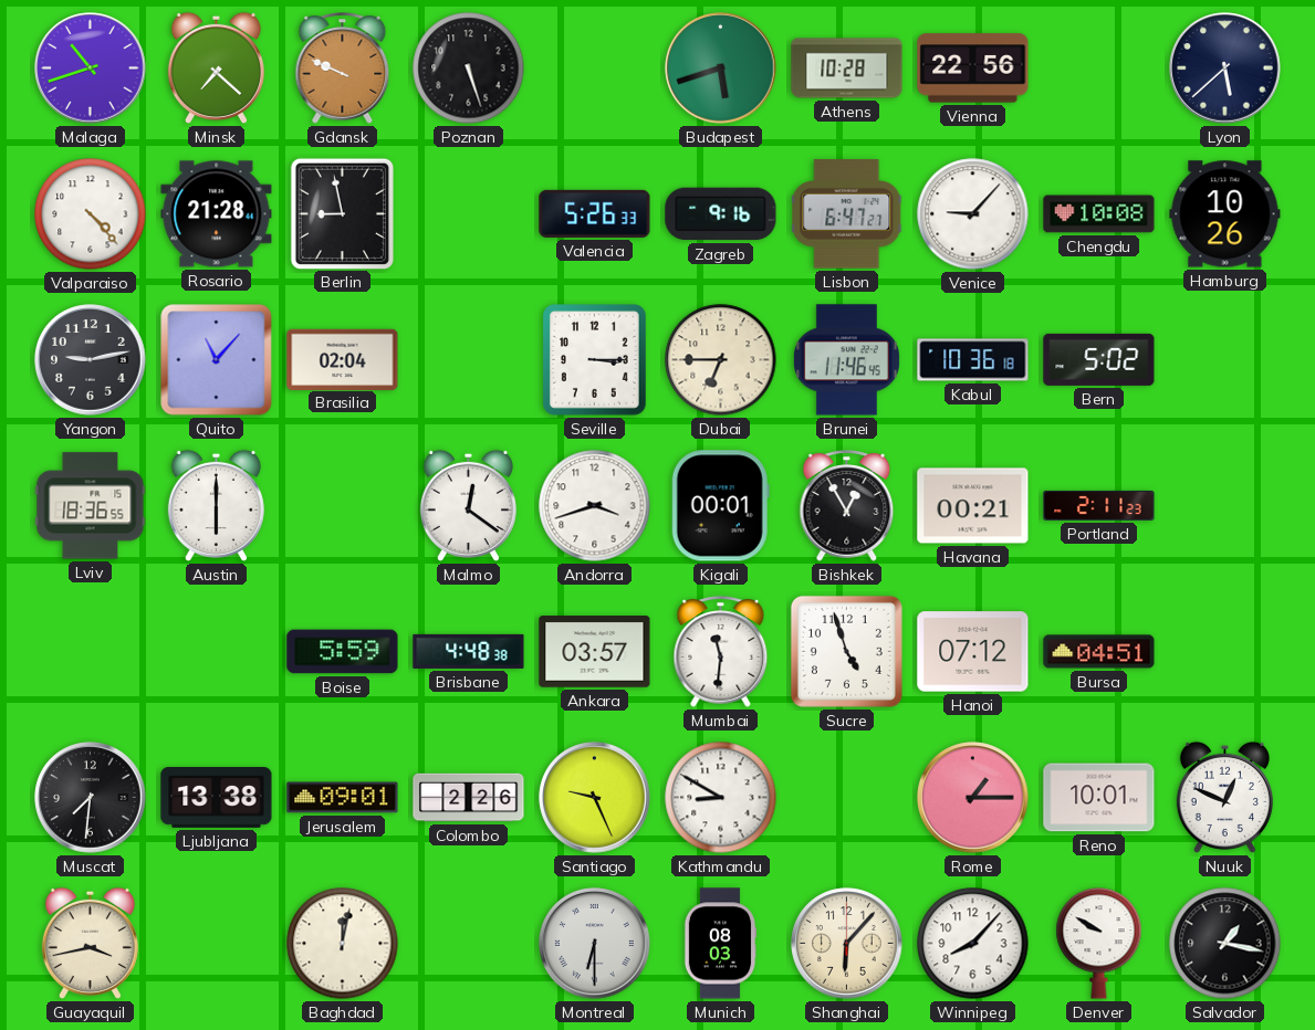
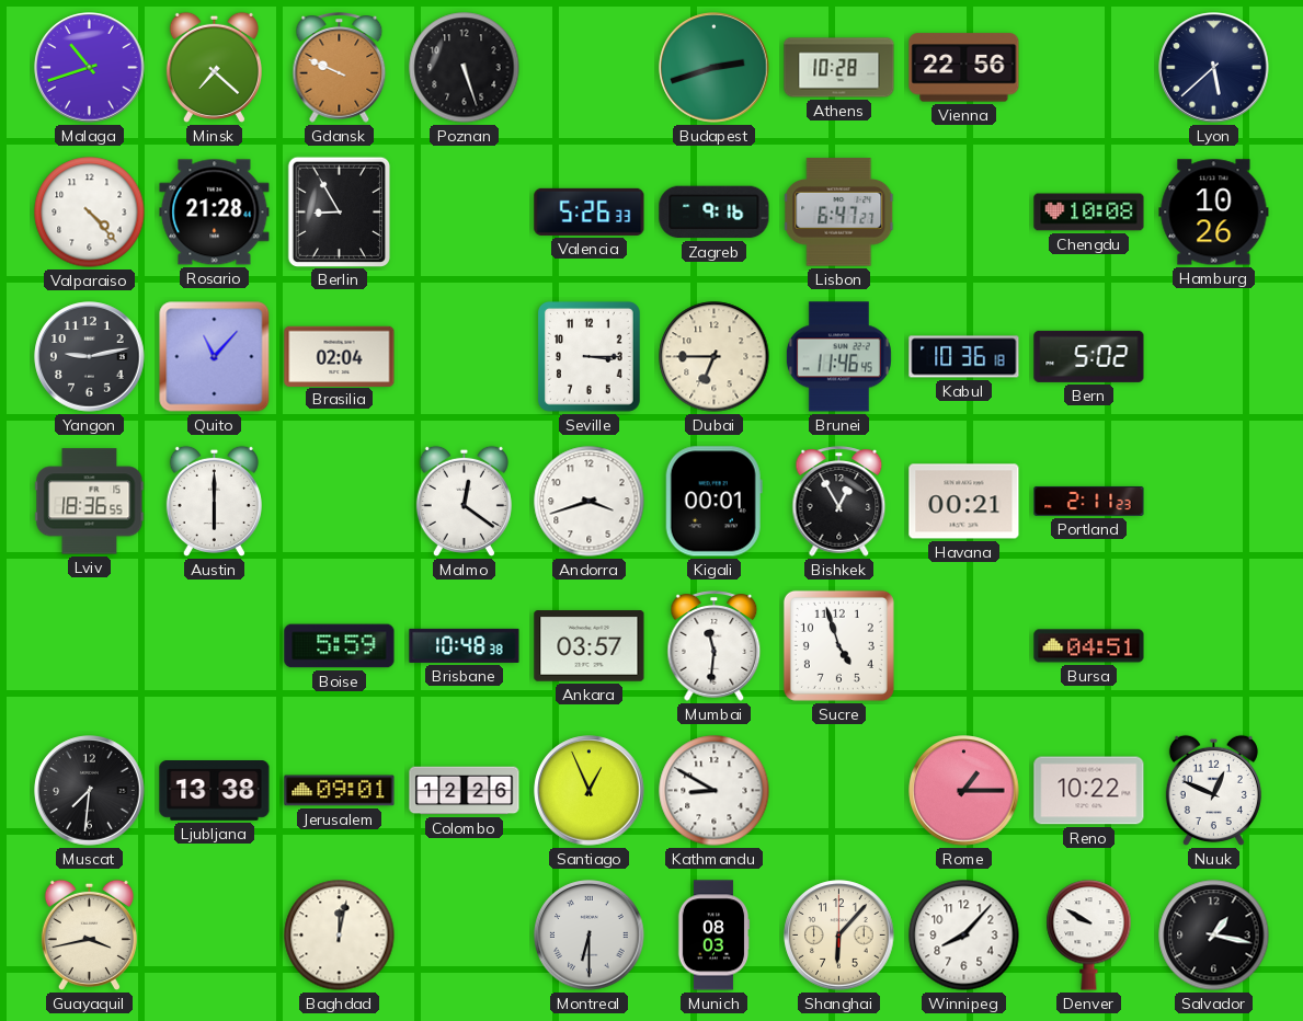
Budapest: 5:42 -> 2:42 (715, 68)
Berlin: 8:58 -> 8:55 (339, 211)
Venice: 9:07 -> none (973, 214)
Brisbane: 4:48 -> 10:48 (465, 645)
Hanoi: 07:12 -> none (973, 652)
Colombo: 2:26 -> 12:26 (465, 791)
Santiago: 9:26 -> 12:56 (590, 791)
Reno: 10:01 -> 10:22 (1089, 791)
